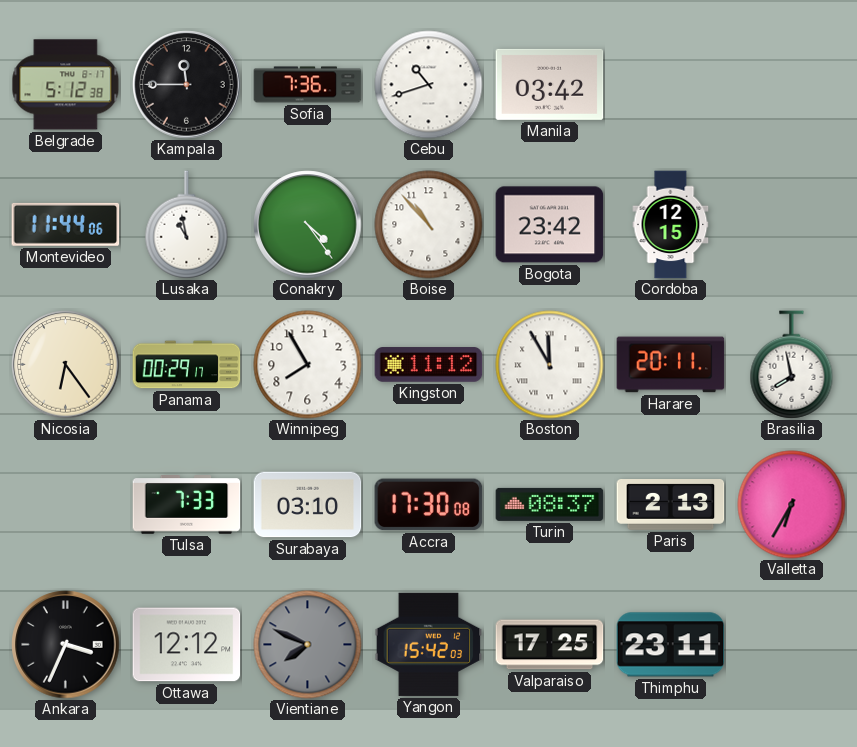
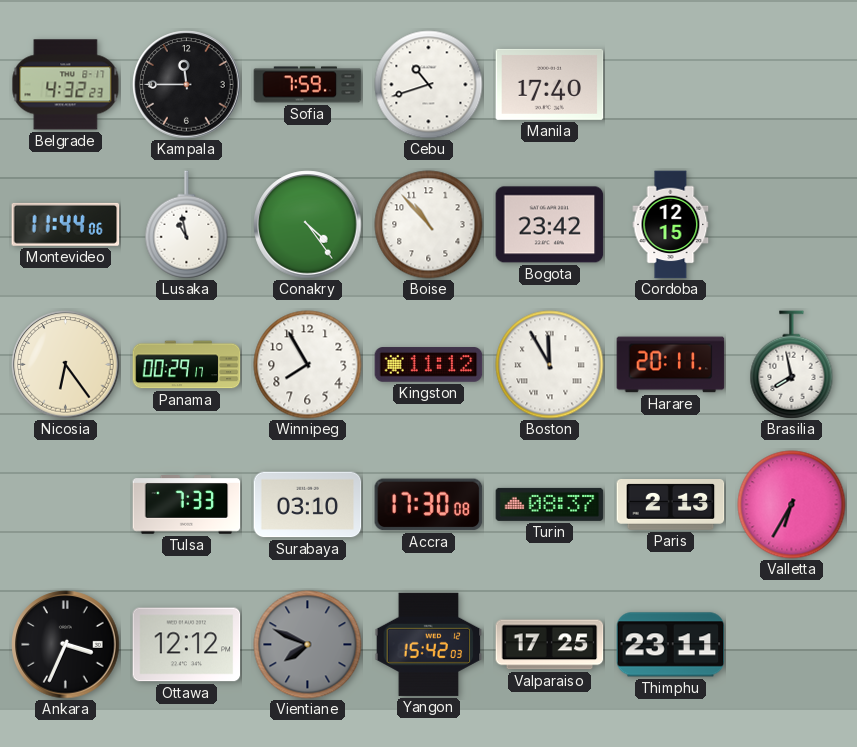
Belgrade: 5:12 -> 4:32 (66, 85)
Sofia: 7:36 -> 7:59 (308, 85)
Manila: 03:42 -> 17:40 (550, 84)
